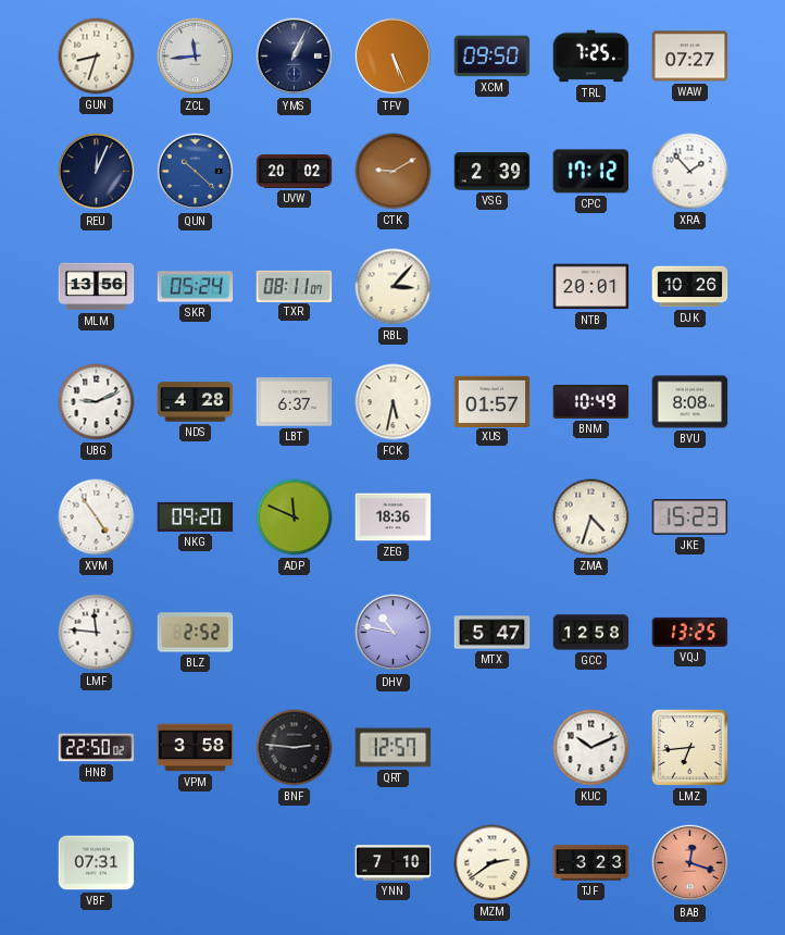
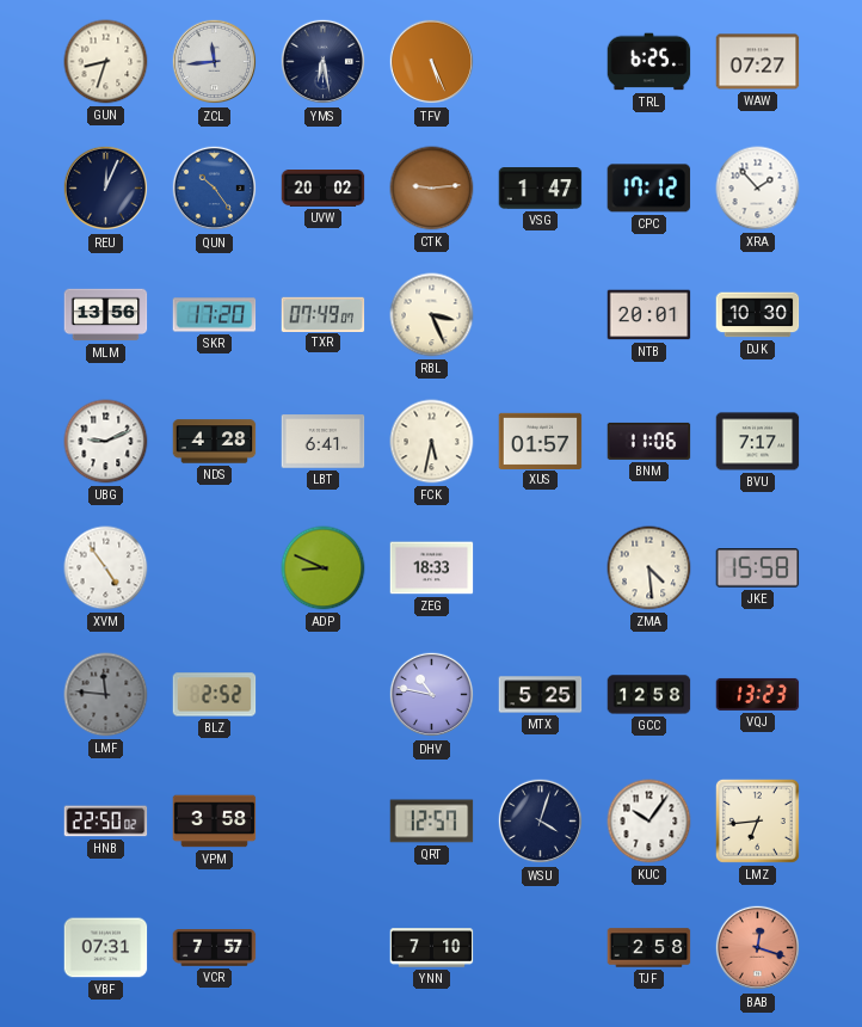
YMS: 1:04 -> 6:28 (324, 62)
XCM: 09:50 -> none (493, 57)
TRL: 7:25 -> 6:25 (649, 62)
QUN: 10:22 -> 10:24 (215, 189)
CTK: 9:10 -> 9:14 (432, 189)
VSG: 2:39 -> 1:47 (541, 189)
SKR: 05:24 -> 17:20 (215, 315)
TXR: 08:11 -> 07:49 (324, 314)
RBL: 3:07 -> 3:26 (432, 315)
DJK: 10:26 -> 10:30 (758, 315)
LBT: 6:37 -> 6:41 (324, 442)
BNM: 10:49 -> 11:06 (649, 441)
BVU: 8:08 -> 7:17 (758, 442)
NKG: 09:20 -> none (196, 516)
ADP: 11:49 -> 8:49 (324, 568)
ZEG: 18:36 -> 18:33 (432, 568)
ZMA: 4:33 -> 4:29 (649, 568)
JKE: 15:23 -> 15:58 (758, 568)
LMF dial: white -> grey (106, 695)
MTX: 5:47 -> 5:25 (541, 695)
VQJ: 13:25 -> 13:23 (758, 694)
BNF: 2:46 -> none (295, 748)
WSU: none -> 4:03 (541, 822)
KUC: 10:11 -> 10:06 (649, 822)
VCR: none -> 7:57 (215, 948)
MZM: 2:39 -> none (493, 863)
TJF: 3:23 -> 2:58 (649, 948)
